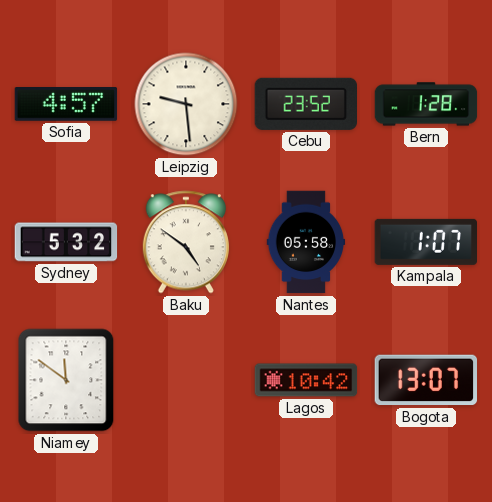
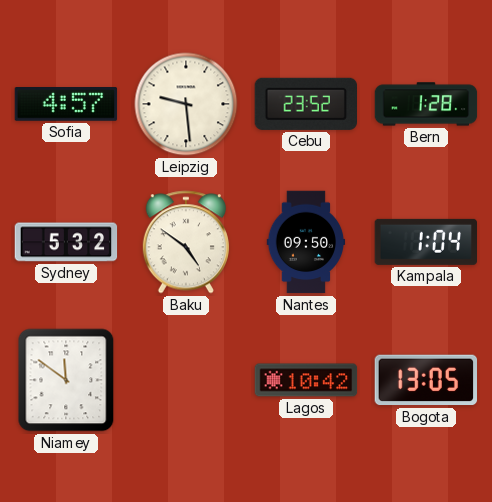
Nantes: 05:58 -> 09:50 (306, 242)
Kampala: 1:07 -> 1:04 (426, 242)
Bogota: 13:07 -> 13:05 (426, 380)
